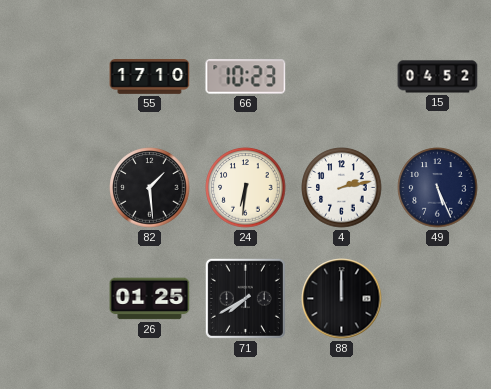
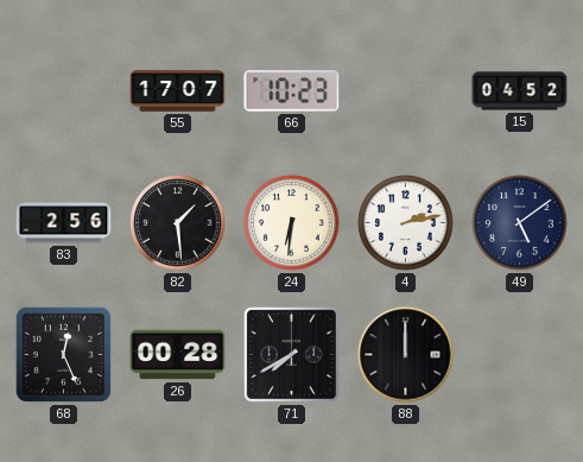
55: 17:10 -> 17:07 (178, 91)
83: none -> 2:56 (64, 223)
49: 5:26 -> 5:09 (520, 223)
68: none -> 12:26 (63, 354)
26: 01:25 -> 00:28 (178, 355)
